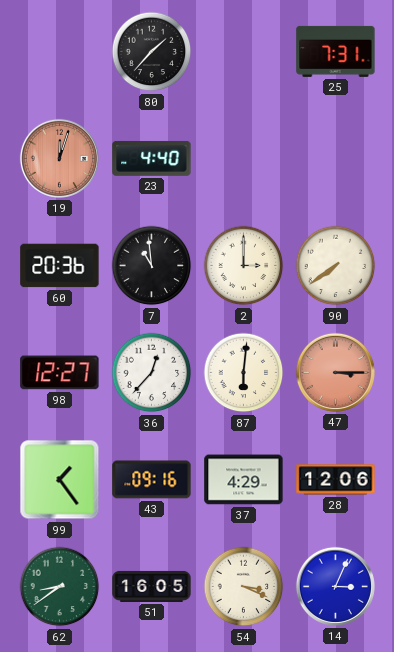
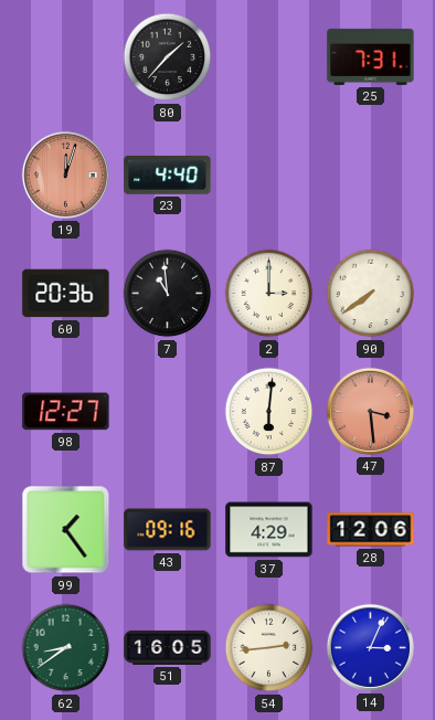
36: 12:37 -> none (152, 373)
47: 3:15 -> 3:29 (370, 411)
54: 3:19 -> 2:44 (269, 648)
